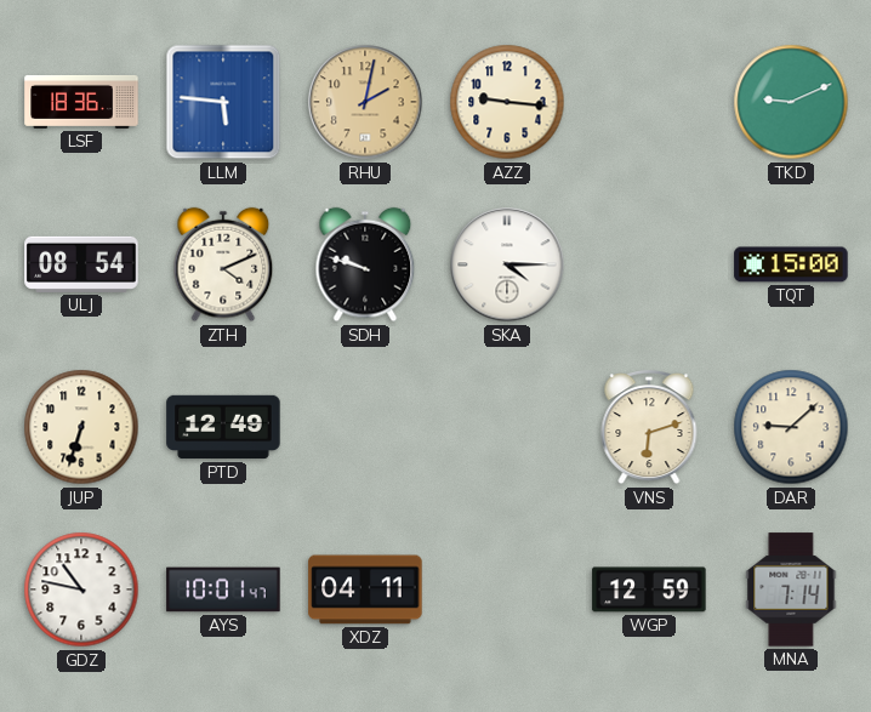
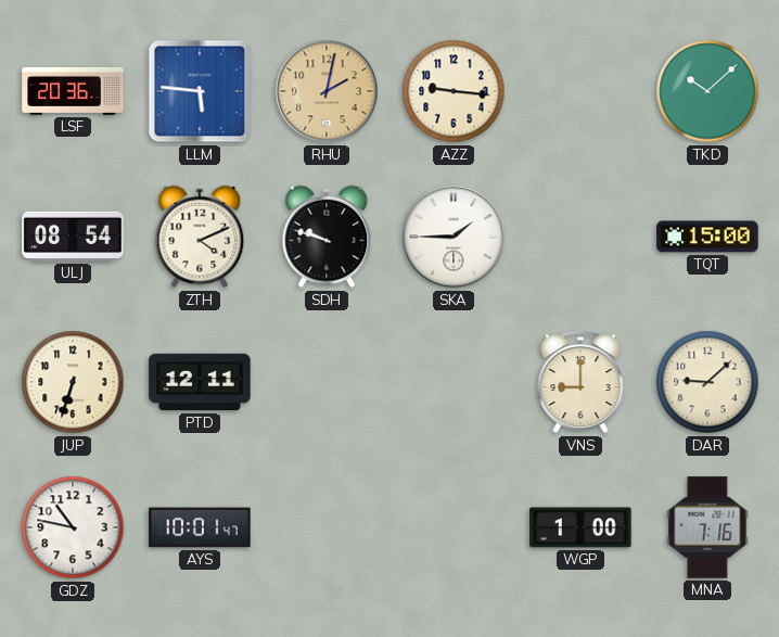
LSF: 18:36 -> 20:36 (73, 91)
TKD: 9:11 -> 10:08 (707, 91)
SKA: 4:15 -> 1:45 (454, 237)
PTD: 12:49 -> 12:11 (200, 382)
VNS: 6:12 -> 9:00 (580, 383)
XDZ: 04:11 -> none (365, 589)
WGP: 12:59 -> 1:00 (580, 527)
MNA: 7:14 -> 7:16 (707, 527)
